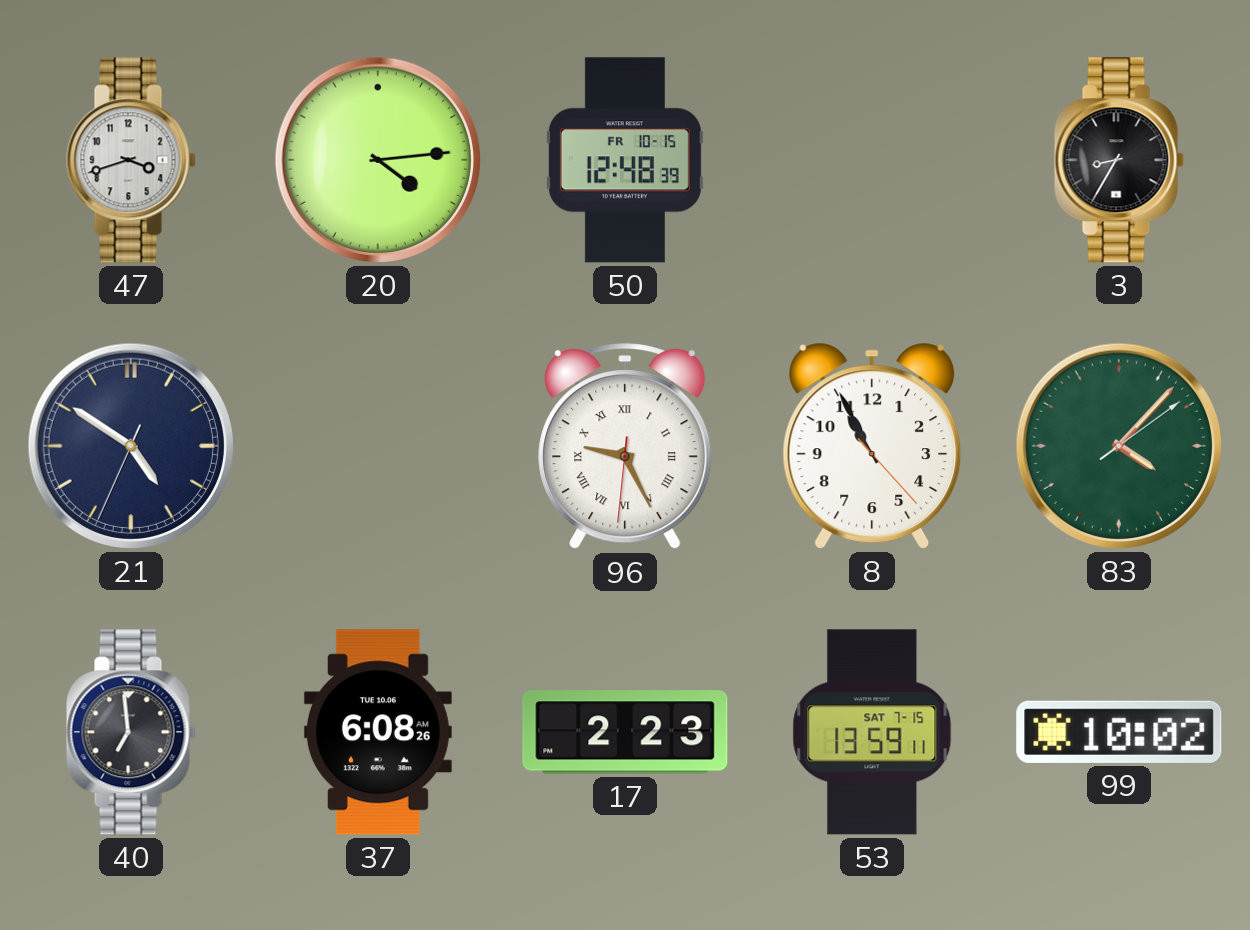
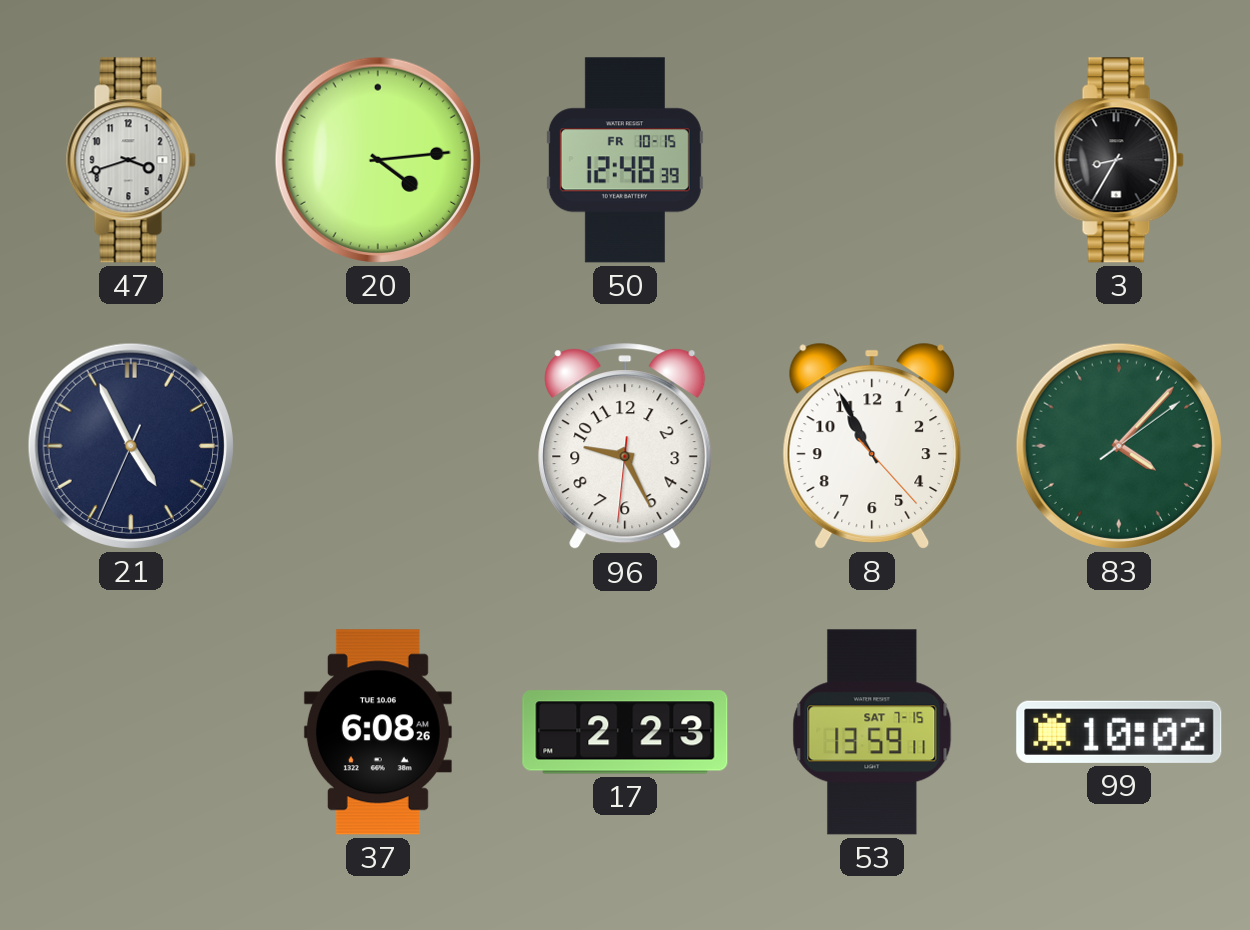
21: 4:50 -> 4:55 (131, 446)
96 numerals: Roman -> Arabic (625, 447)
40: 6:59 -> none (131, 732)
